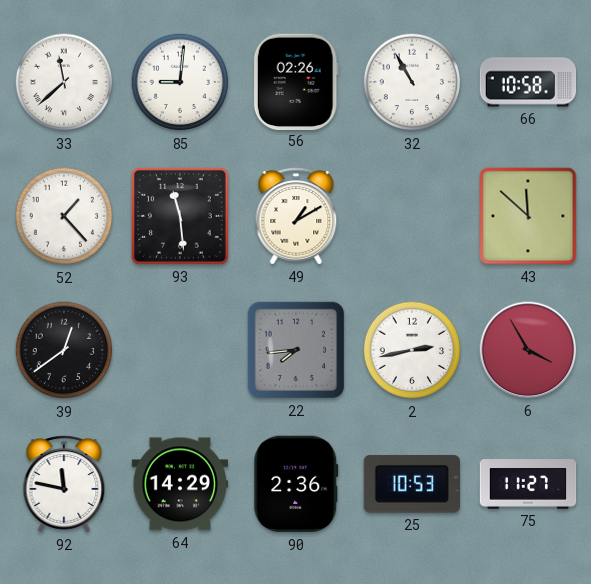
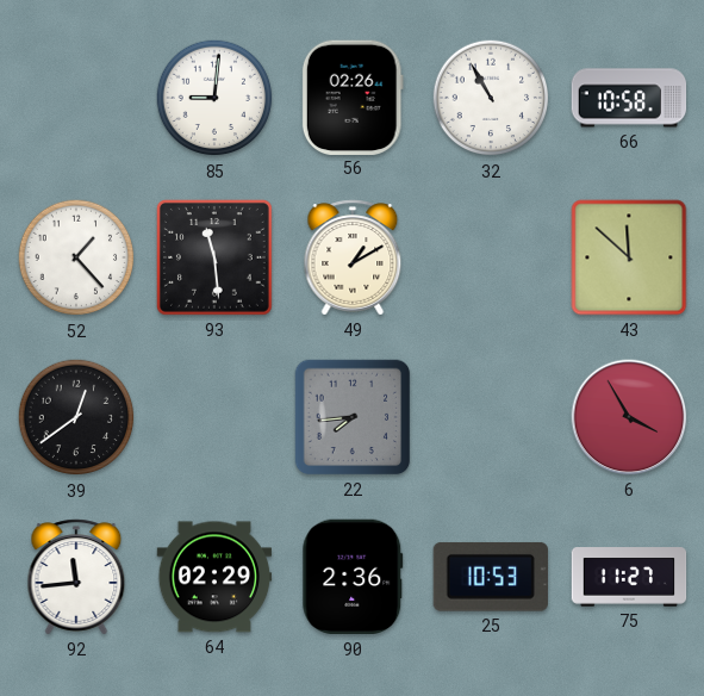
33: 11:38 -> none (64, 82)
2: 2:43 -> none (412, 350)
92: 11:47 -> 11:44 (76, 577)
64: 14:29 -> 02:29 (214, 577)
